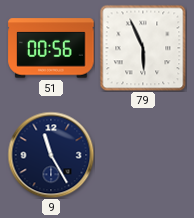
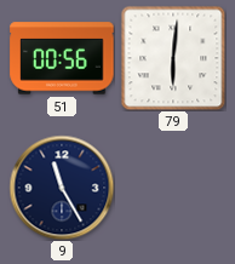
79: 5:56 -> 6:01 (173, 58)
